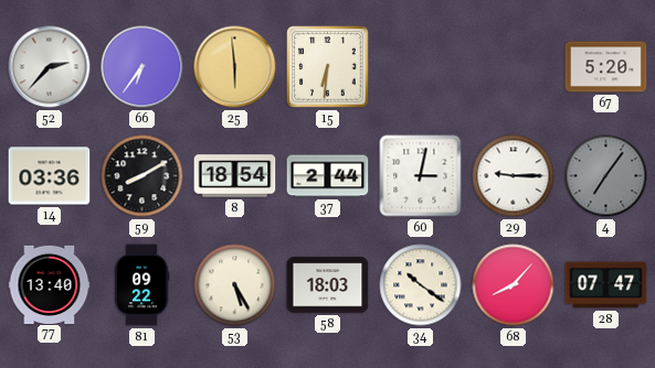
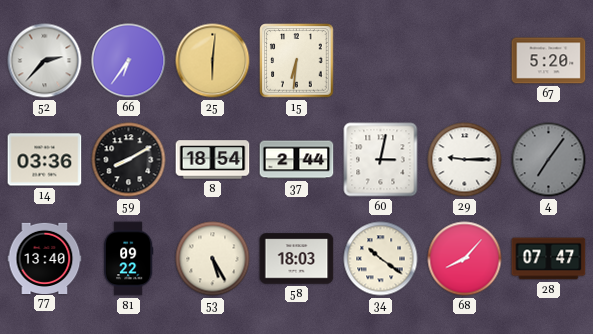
25: 5:59 -> 6:01 (213, 61)
